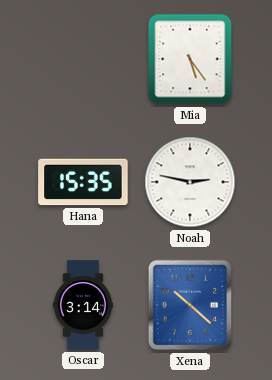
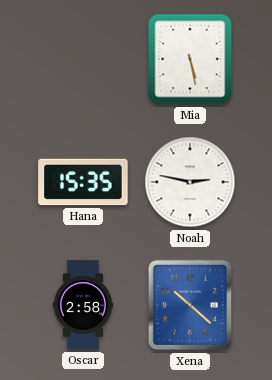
Mia: 5:24 -> 5:28 (190, 59)
Oscar: 3:14 -> 2:58 (82, 305)
